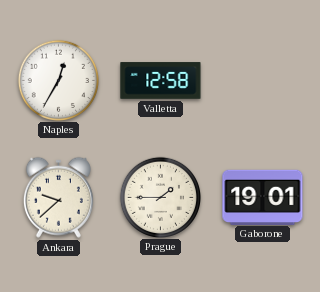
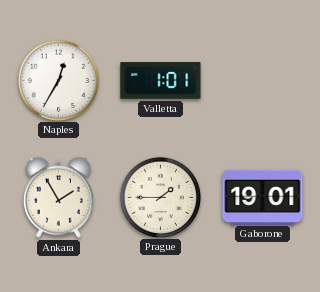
Valletta: 12:58 -> 1:01 (161, 81)
Ankara: 9:38 -> 1:55 (58, 197)
